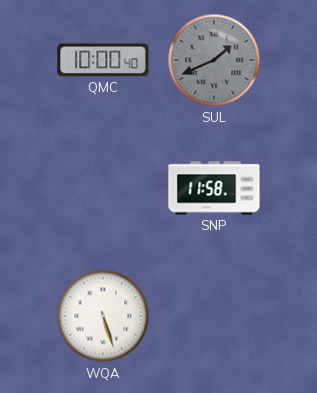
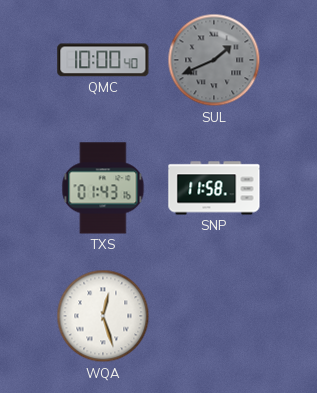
TXS: none -> 01:43 (103, 188)
WQA: 5:27 -> 12:27 (103, 316)
